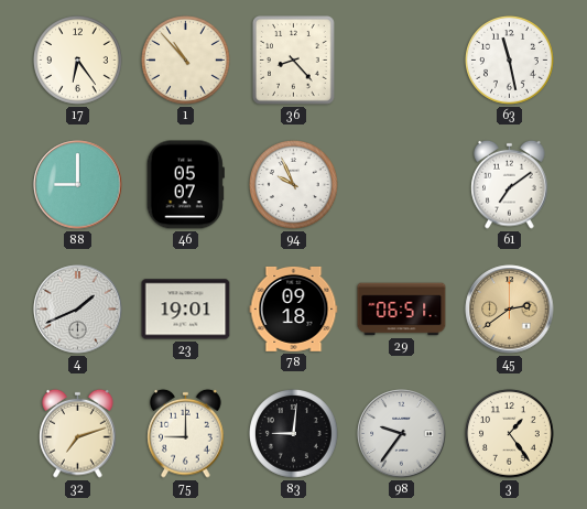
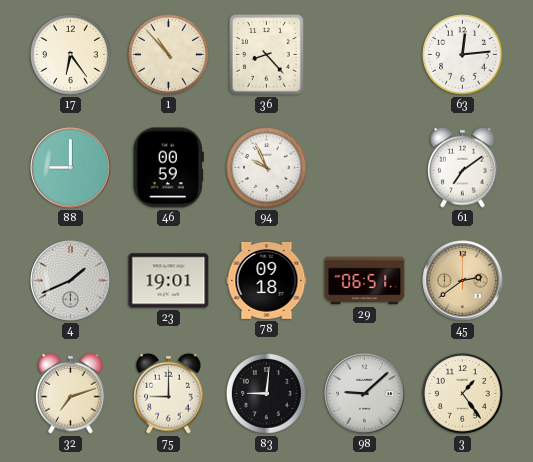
63: 11:28 -> 12:14 (463, 55)
46: 05:07 -> 00:59 (168, 168)
98: 9:36 -> 9:08 (365, 394)
